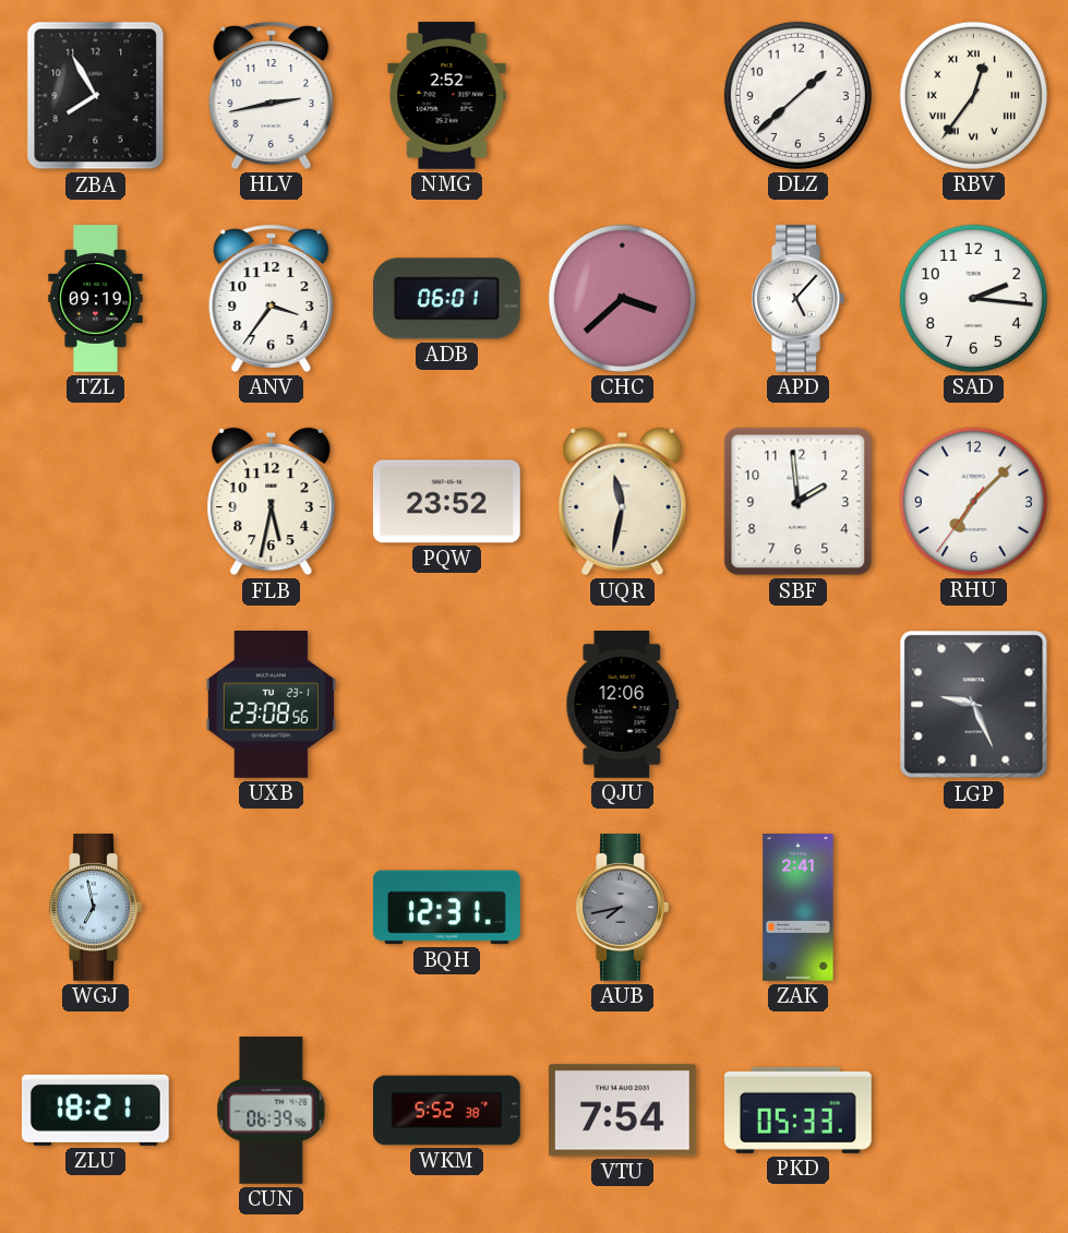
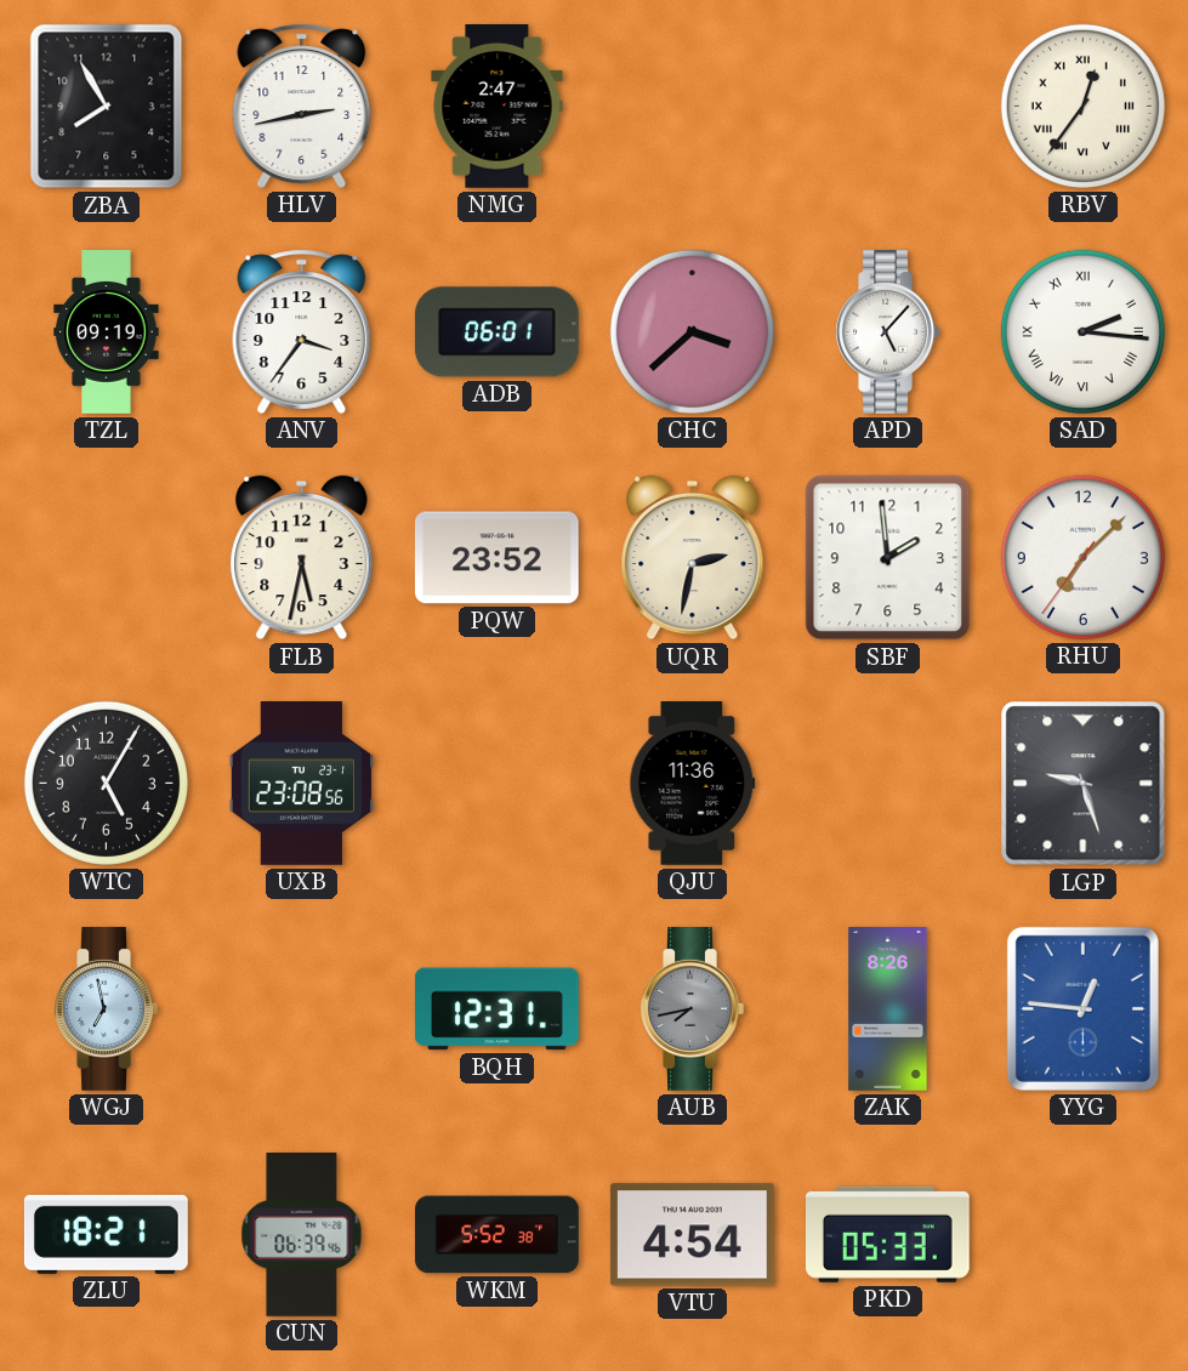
NMG: 2:52 -> 2:47 (498, 106)
DLZ: 1:38 -> none (797, 95)
SAD numerals: Arabic -> Roman (1082, 331)
UQR: 11:32 -> 2:32 (693, 558)
WTC: none -> 5:05 (106, 783)
QJU: 12:06 -> 11:36 (693, 784)
LGP: 9:26 -> 9:27 (1084, 784)
ZAK: 2:41 -> 8:26 (888, 1009)
YYG: none -> 12:46 (1082, 1008)
VTU: 7:54 -> 4:54 (692, 1235)
